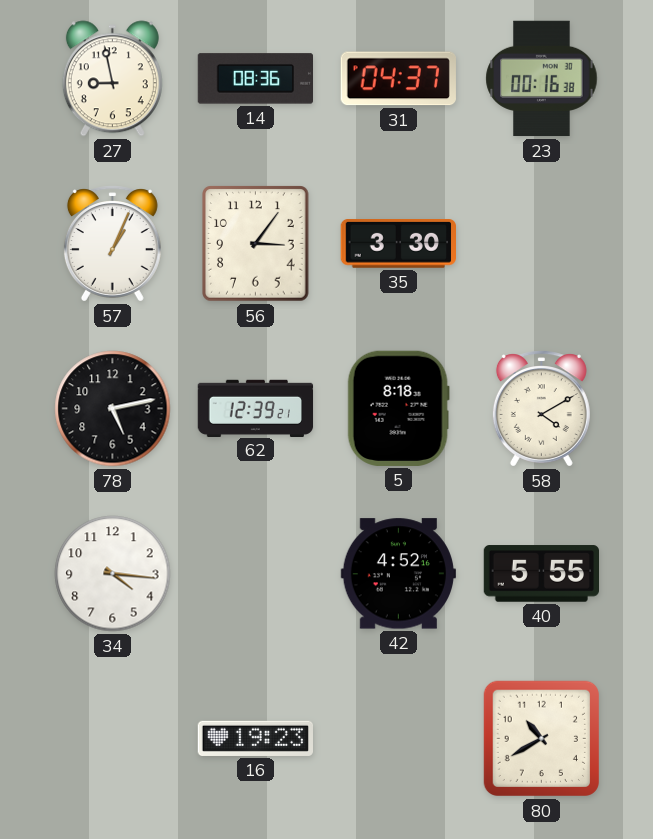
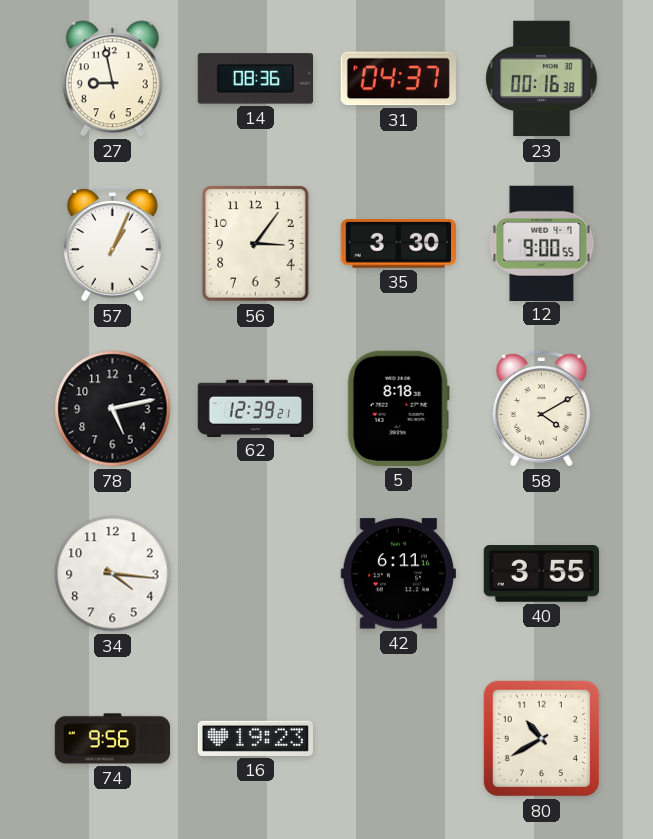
12: none -> 9:00 (542, 243)
42: 4:52 -> 6:11 (398, 574)
40: 5:55 -> 3:55 (541, 574)
74: none -> 9:56 (113, 739)
